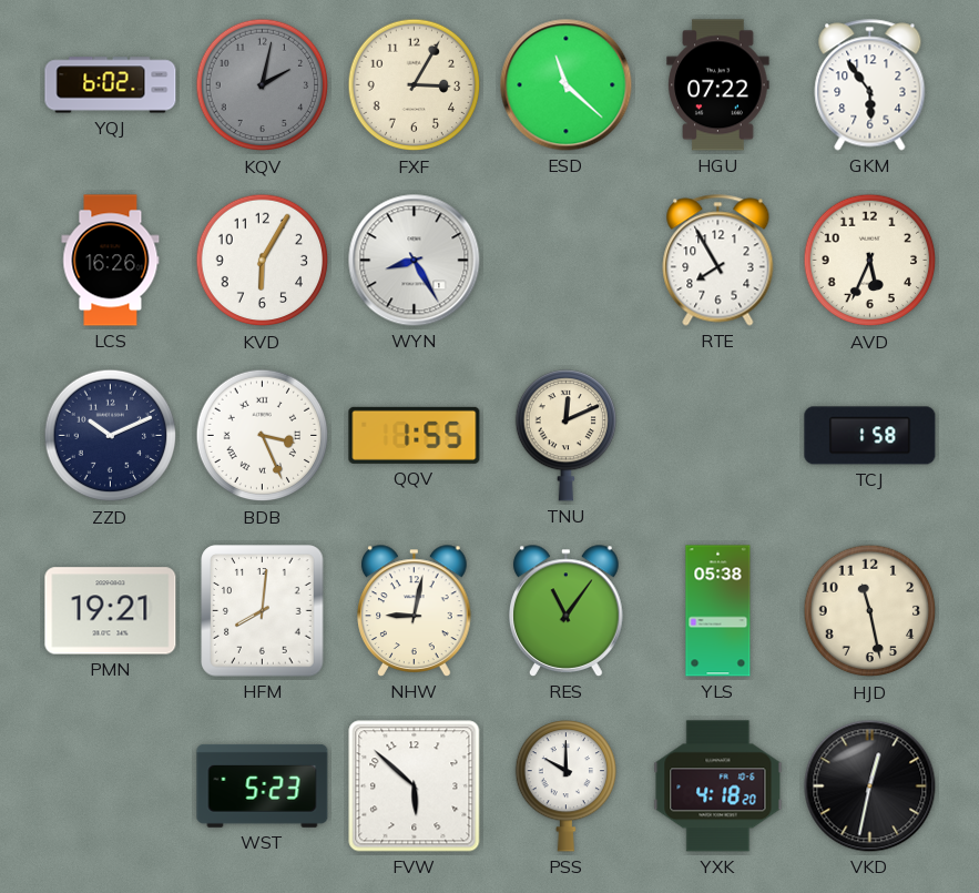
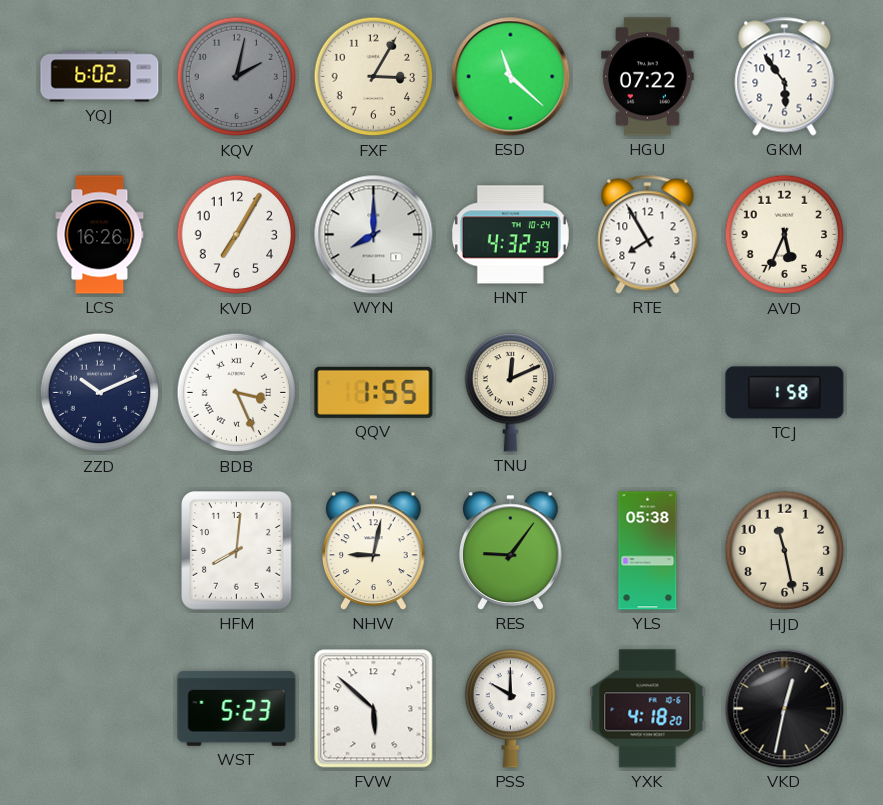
KVD: 6:05 -> 7:05 (237, 235)
WYN: 8:25 -> 8:00 (374, 235)
HNT: none -> 4:32 (510, 235)
PMN: 19:21 -> none (111, 611)
RES: 11:06 -> 9:06 (511, 551)
